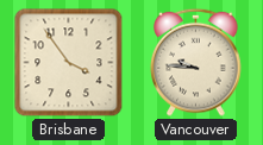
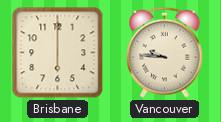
Brisbane: 3:54 -> 6:00 (58, 53)
